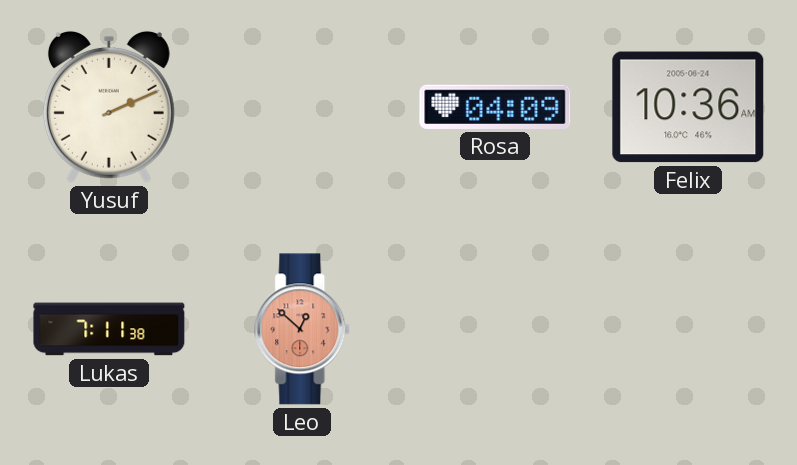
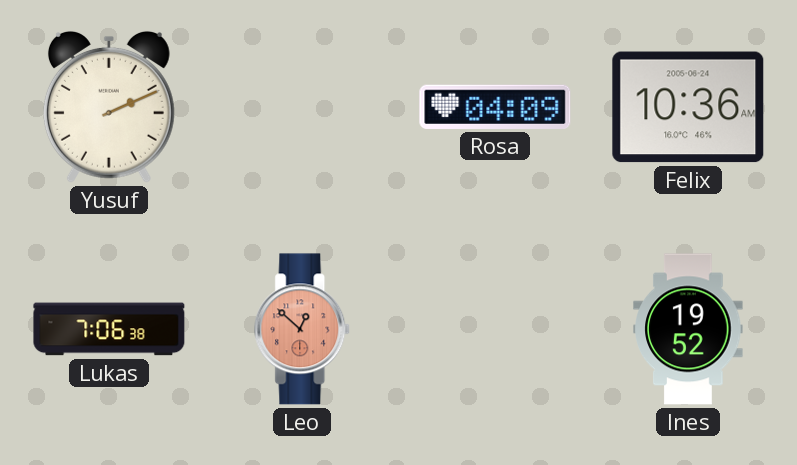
Lukas: 7:11 -> 7:06 (109, 329)
Ines: none -> 19:52 (688, 329)
